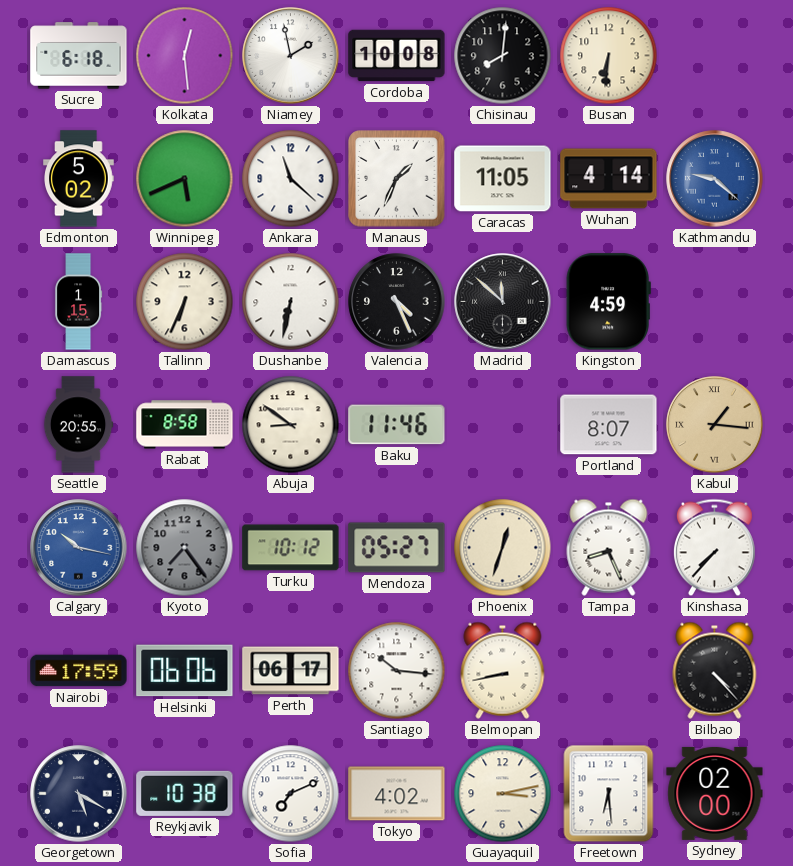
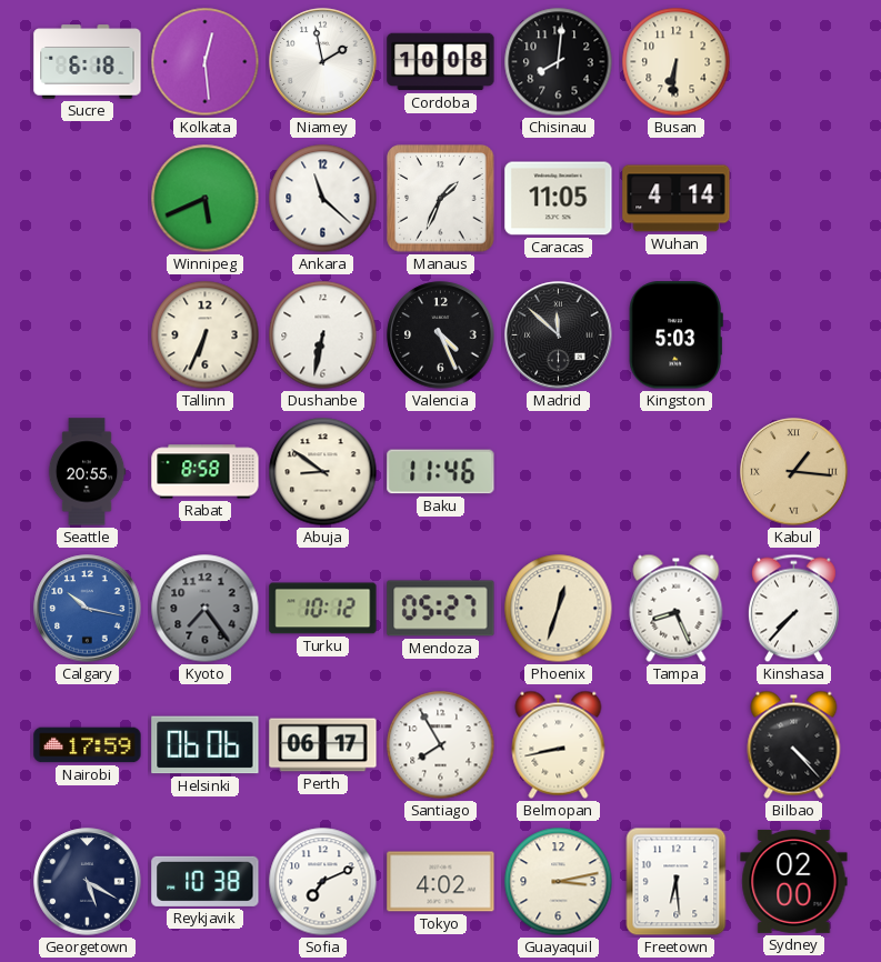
Edmonton: 5:02 -> none (79, 179)
Kathmandu: 9:22 -> none (715, 179)
Damascus: 1:15 -> none (78, 302)
Kingston: 4:59 -> 5:03 (675, 335)
Portland: 8:07 -> none (609, 425)
Santiago: 10:16 -> 7:55 (441, 745)
